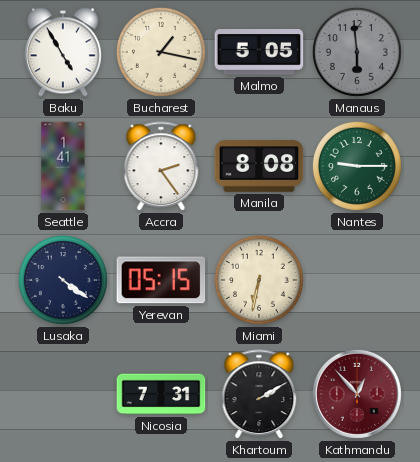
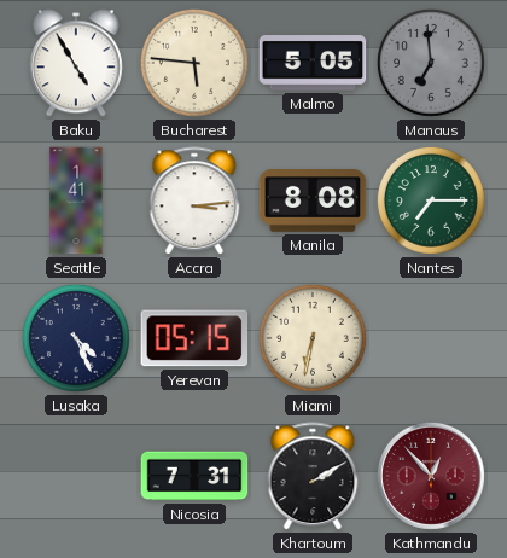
Bucharest: 1:17 -> 5:46 (194, 63)
Manaus: 5:59 -> 6:59 (431, 63)
Accra: 2:24 -> 3:14 (194, 202)
Nantes: 9:15 -> 7:15 (431, 200)
Lusaka: 4:21 -> 4:26 (76, 338)
